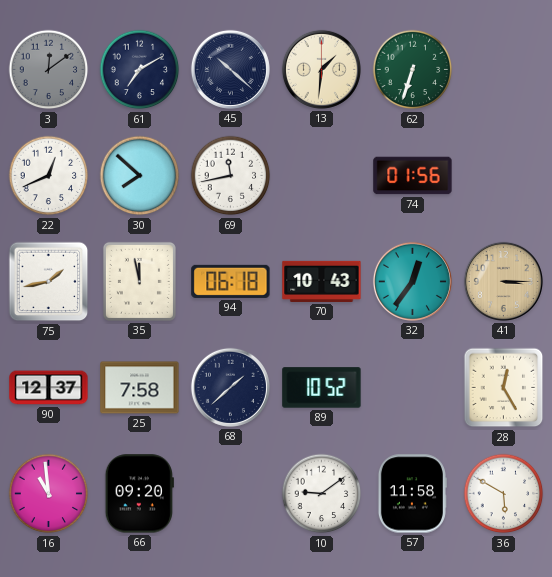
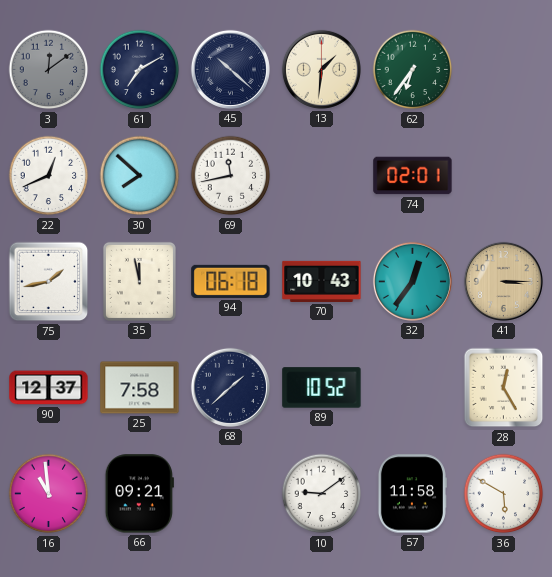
62: 6:33 -> 6:36 (413, 70)
74: 01:56 -> 02:01 (413, 176)
66: 09:20 -> 09:21 (139, 494)
